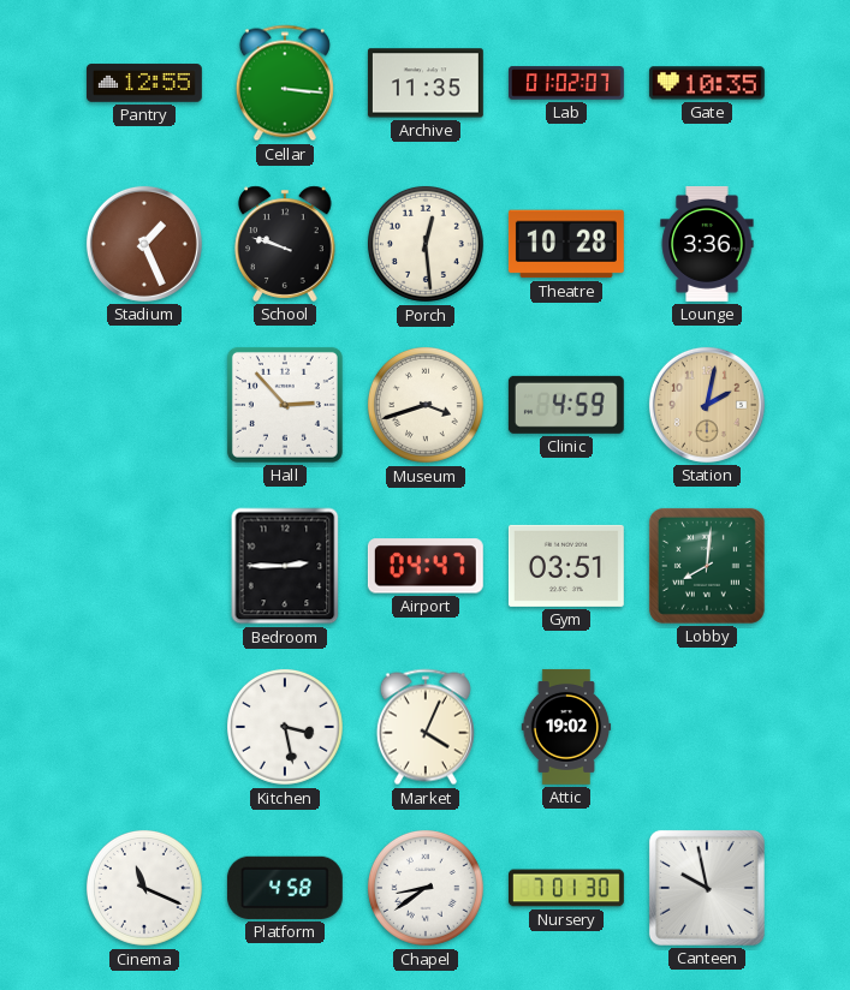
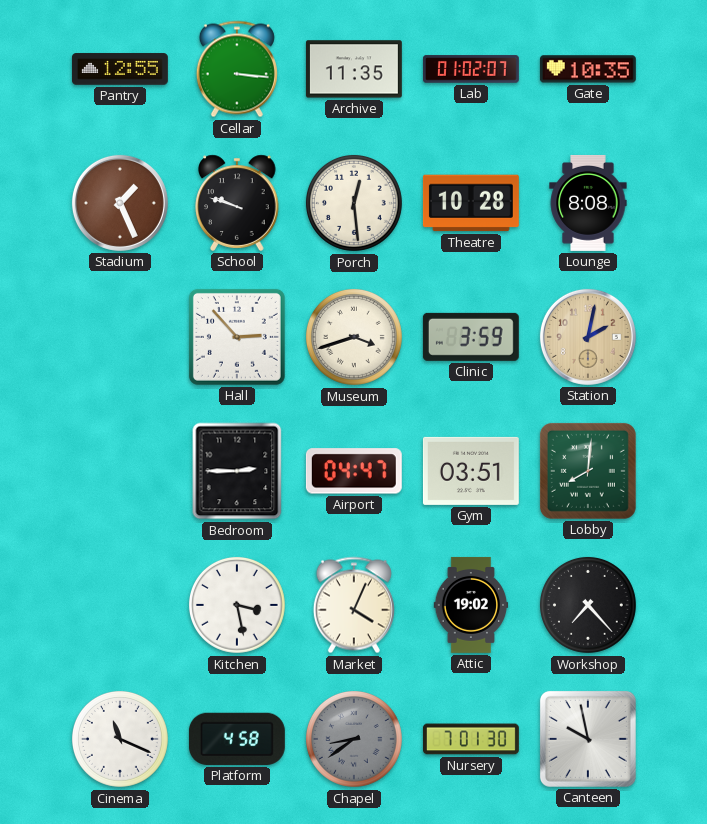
Lounge: 3:36 -> 8:08 (588, 203)
Clinic: 4:59 -> 3:59 (471, 337)
Workshop: none -> 7:23 (588, 605)
Chapel dial: white -> grey (354, 739)
